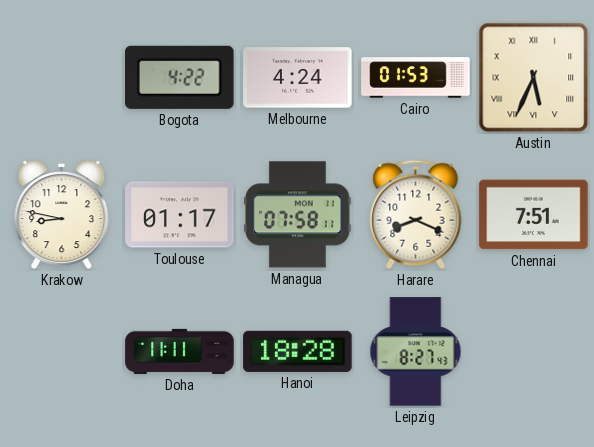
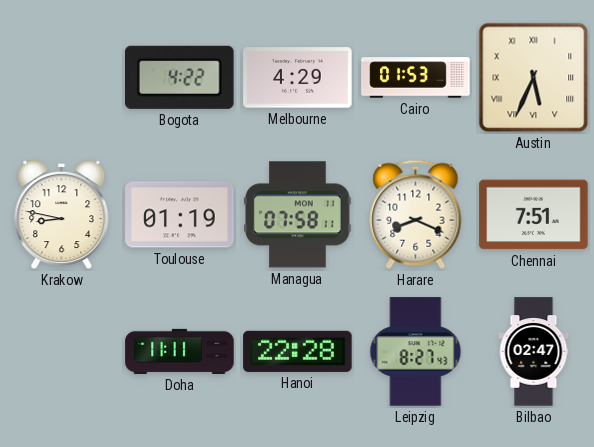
Melbourne: 4:24 -> 4:29 (298, 78)
Toulouse: 01:17 -> 01:19 (180, 215)
Hanoi: 18:28 -> 22:28 (298, 351)
Bilbao: none -> 02:47 (534, 352)
